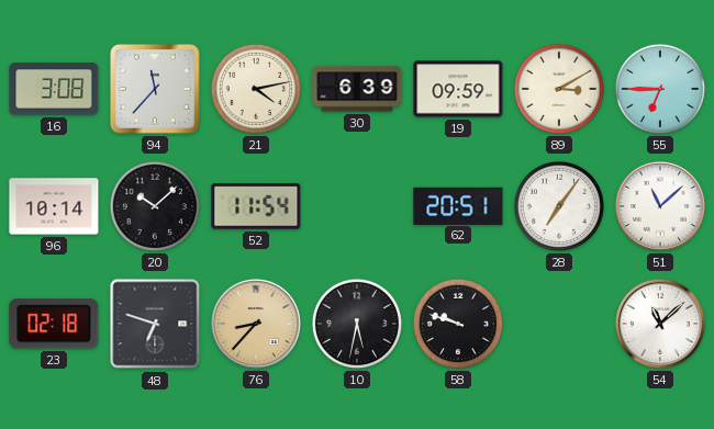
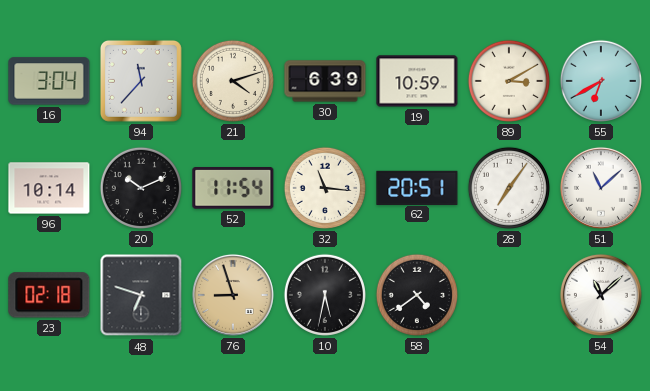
16: 3:08 -> 3:04 (49, 81)
21: 4:13 -> 4:12 (233, 81)
19: 09:59 -> 10:59 (417, 81)
55: 6:45 -> 6:40 (601, 81)
20: 10:08 -> 10:11 (141, 188)
32: none -> 11:16 (325, 188)
76: 8:37 -> 8:57 (233, 295)
58: 9:48 -> 4:39 (417, 295)
